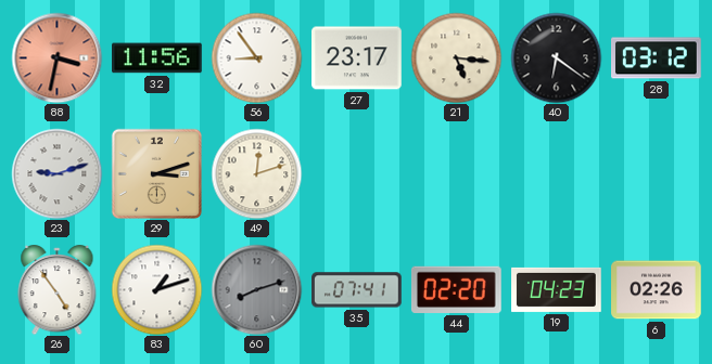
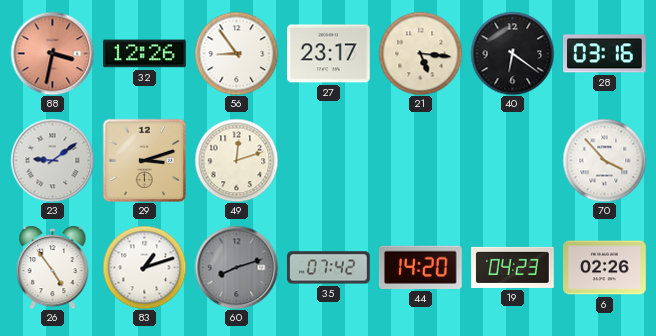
32: 11:56 -> 12:26 (145, 54)
28: 03:12 -> 03:16 (605, 54)
23: 9:12 -> 9:09 (52, 160)
70: none -> 3:53 (604, 160)
35: 07:41 -> 07:42 (329, 268)
44: 02:20 -> 14:20 (420, 267)
